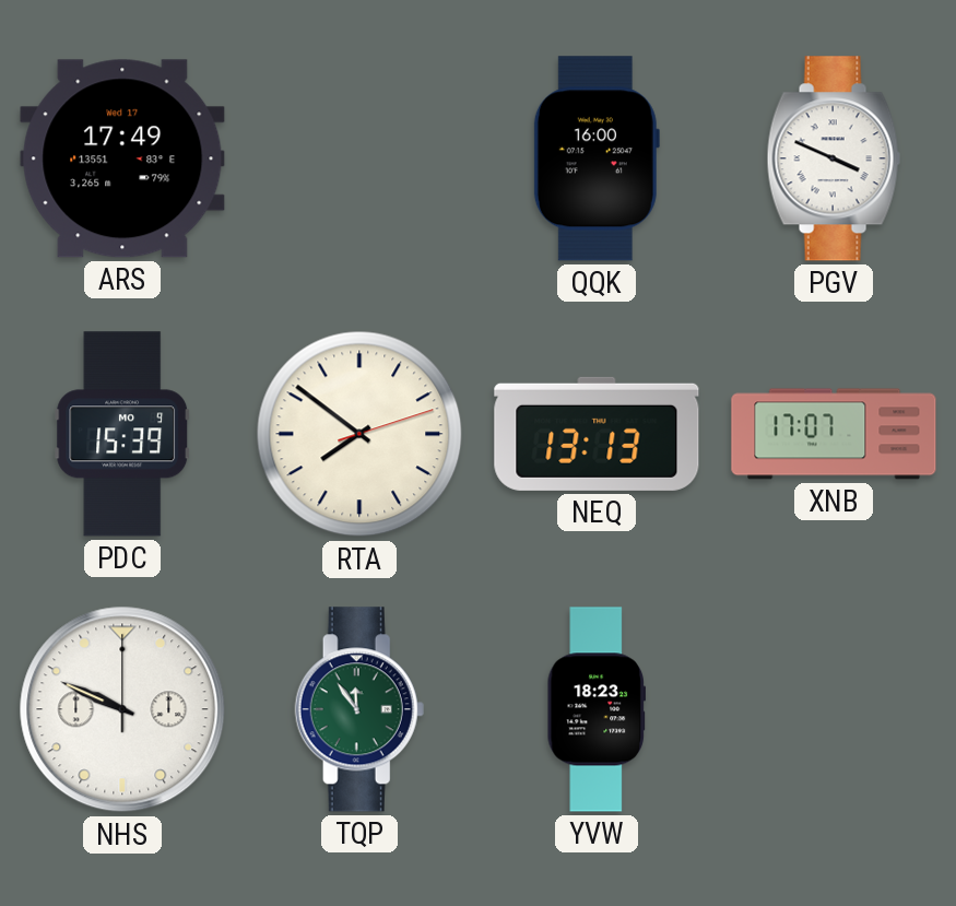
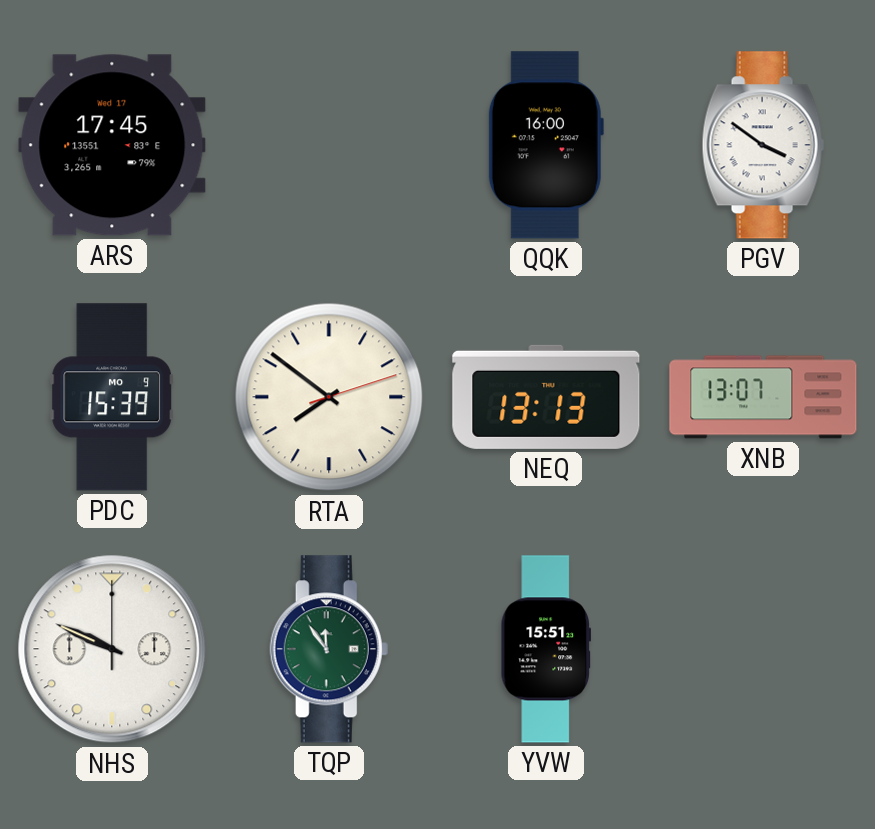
ARS: 17:49 -> 17:45 (112, 145)
PGV: 3:49 -> 3:51 (763, 145)
XNB: 17:07 -> 13:07 (763, 397)
YVW: 18:23 -> 15:51 (545, 649)
